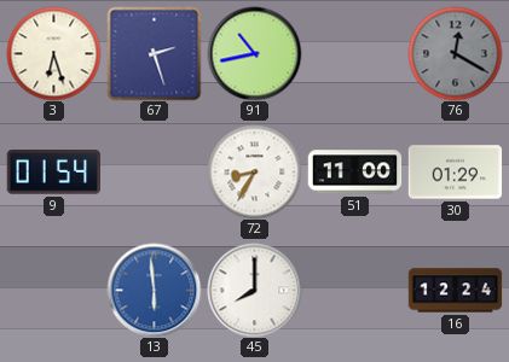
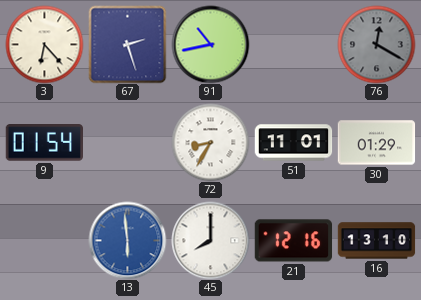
3: 6:27 -> 6:23 (44, 44)
51: 11:00 -> 11:01 (293, 143)
21: none -> 12:16 (293, 241)
16: 12:24 -> 13:10 (376, 241)
